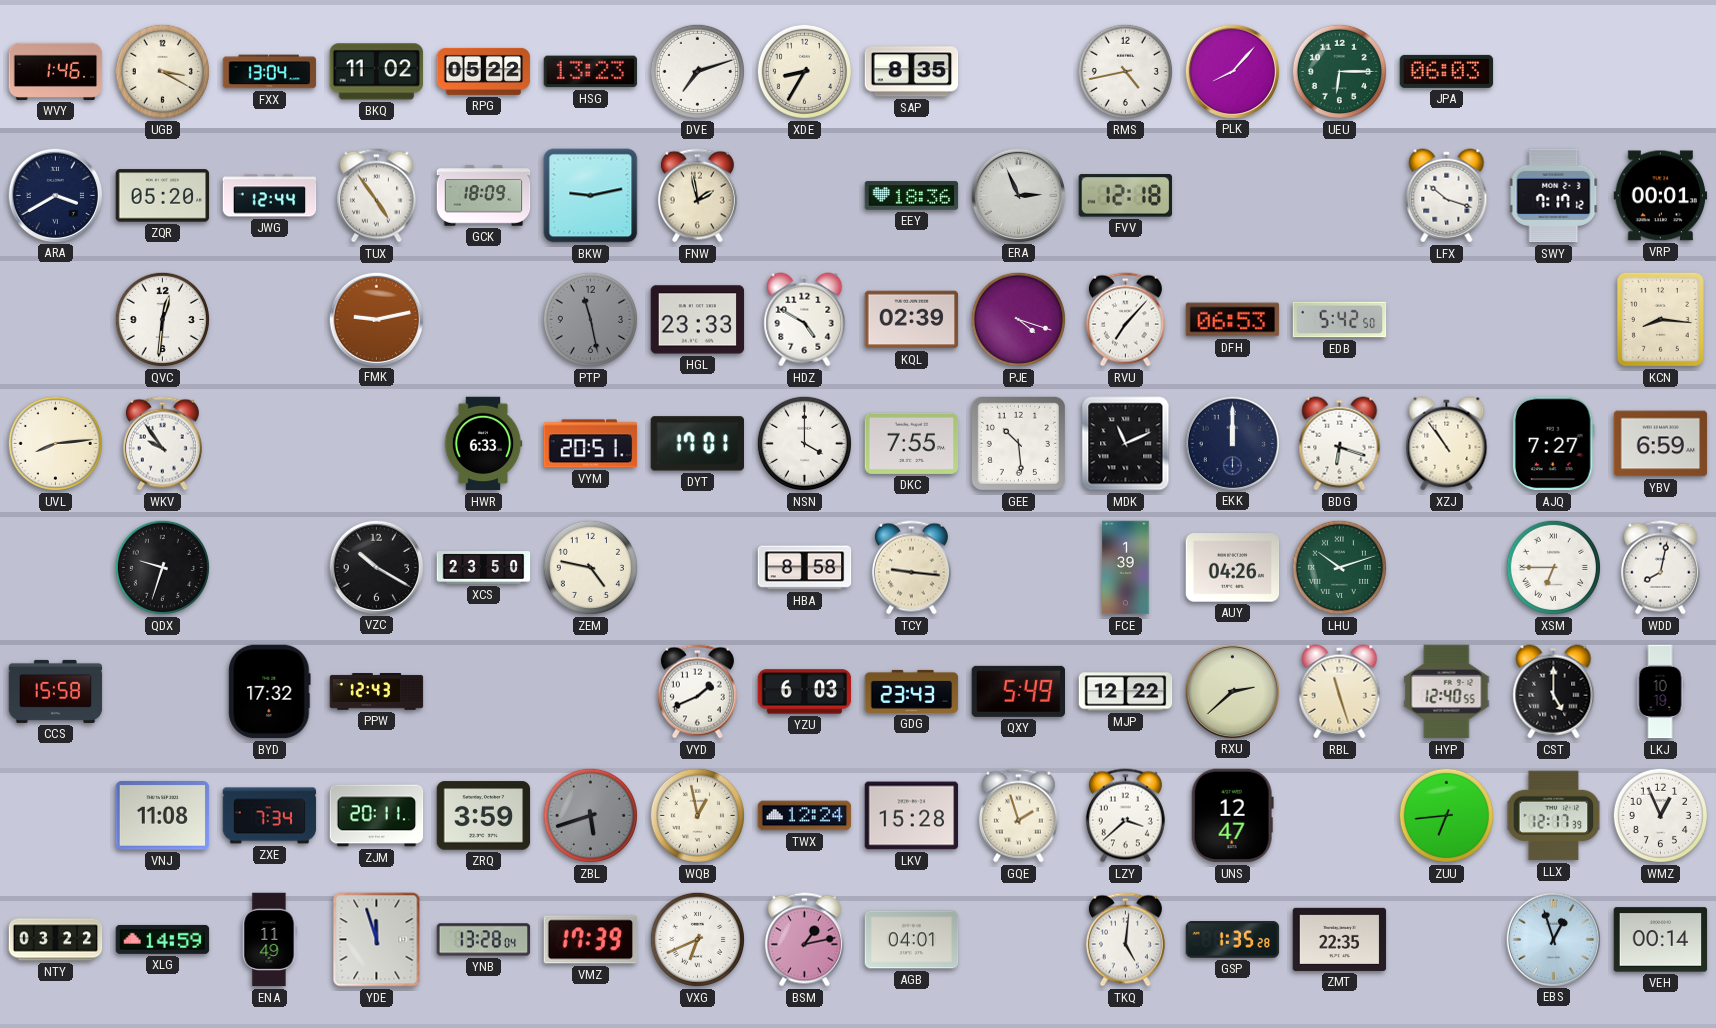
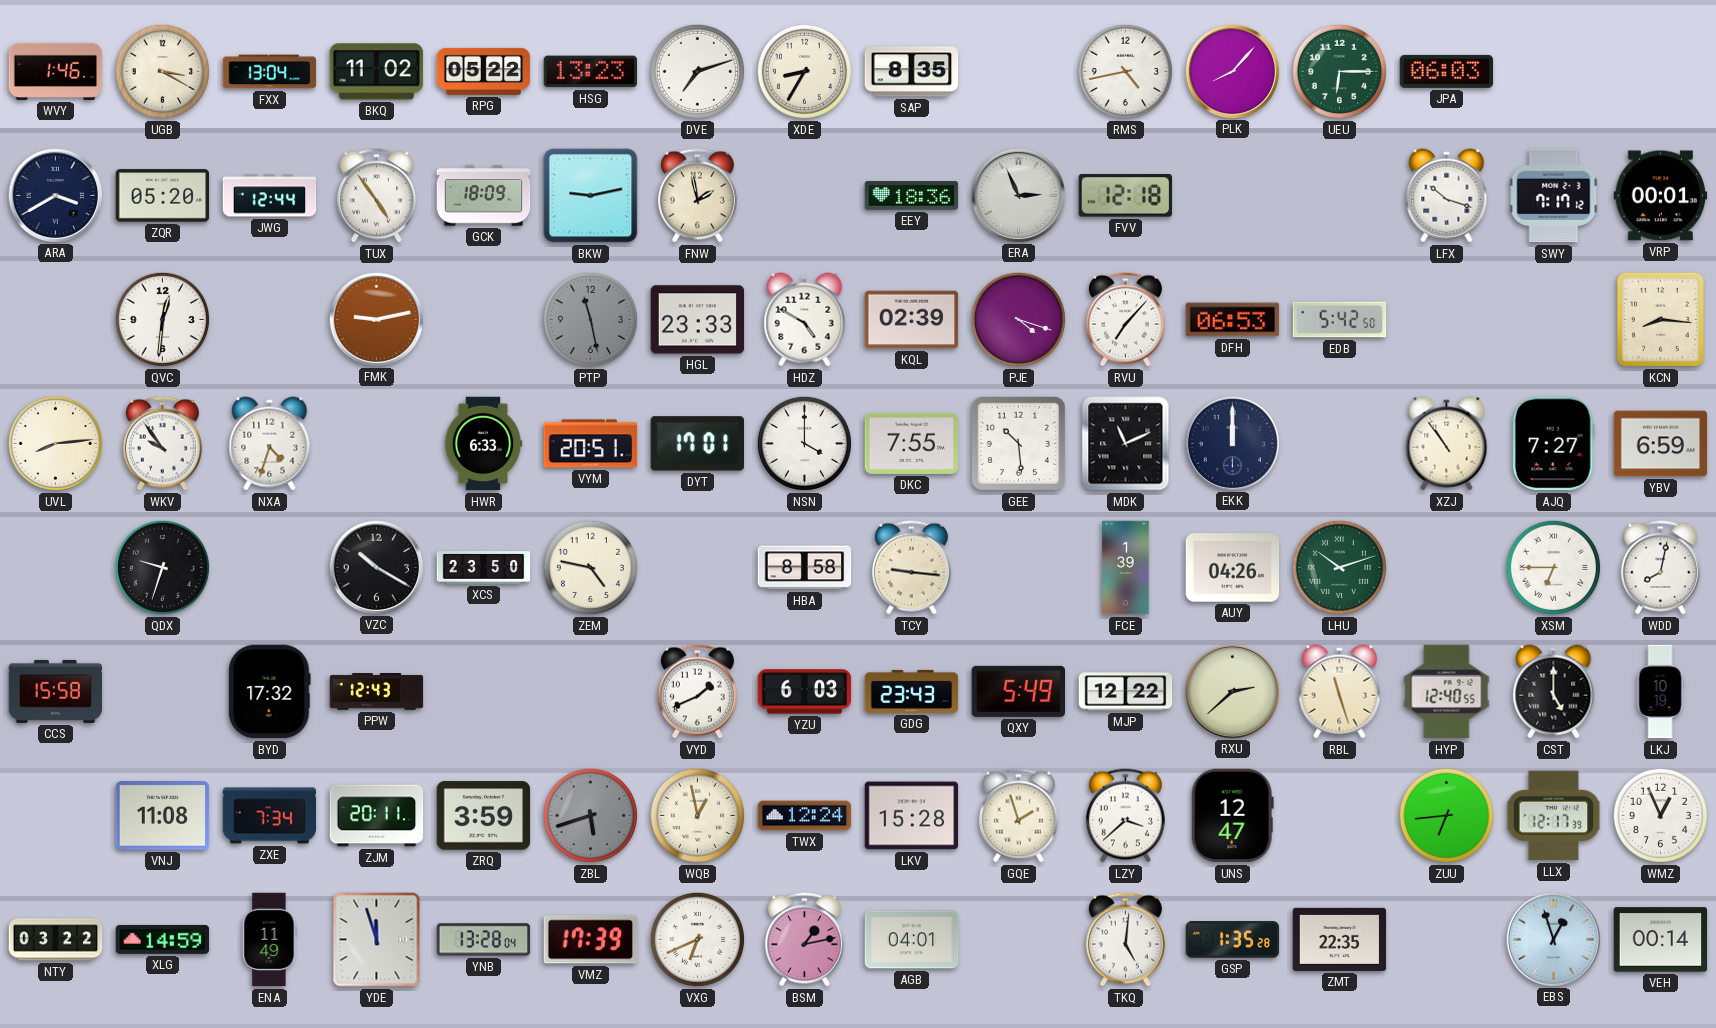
NXA: none -> 4:33 (270, 444)
BDG: 6:18 -> none (1340, 444)
